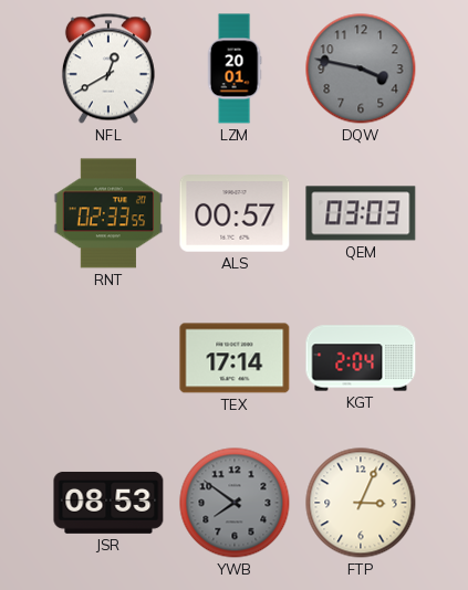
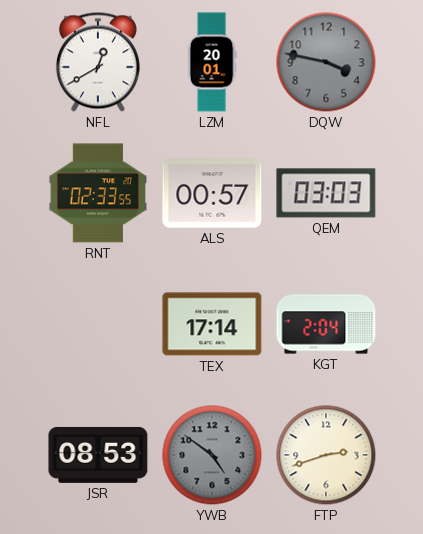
YWB: 7:51 -> 4:51 (212, 455)
FTP: 3:04 -> 2:42 (326, 455)
